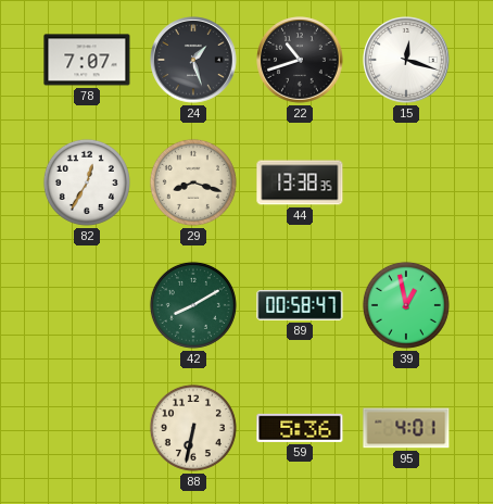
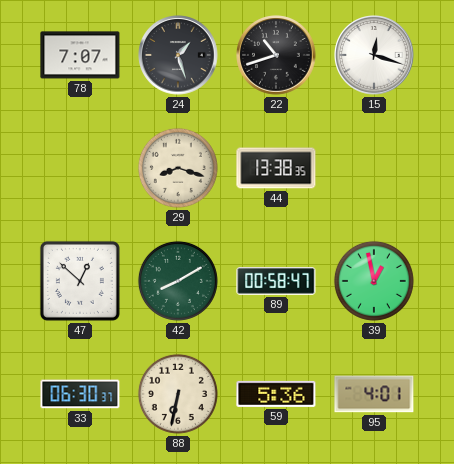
82: 12:35 -> none (87, 182)
47: none -> 12:52 (80, 281)
33: none -> 06:30 (80, 394)
